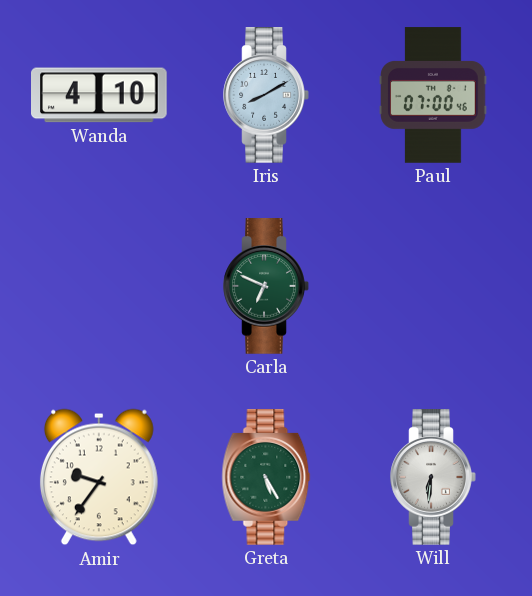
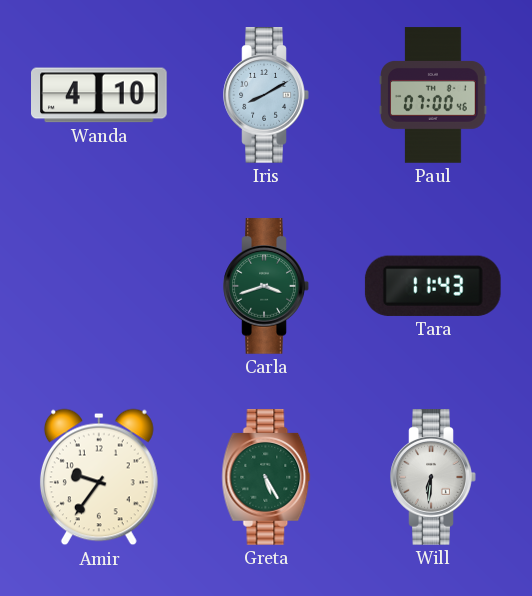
Carla: 6:49 -> 3:42 (266, 286)
Tara: none -> 11:43 (433, 286)
